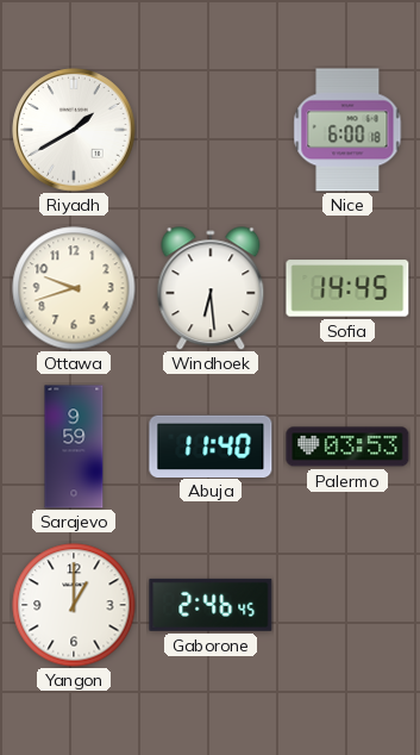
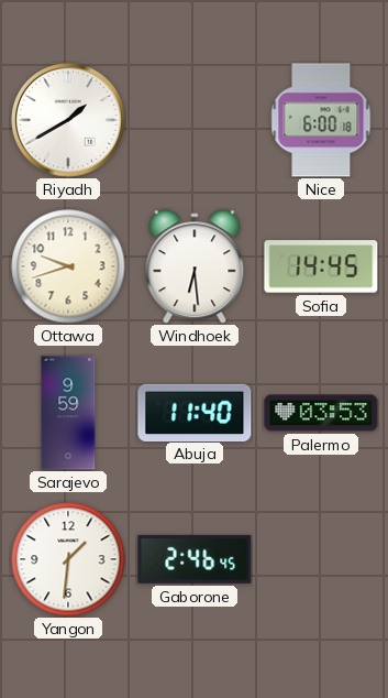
Yangon: 1:00 -> 1:31 (68, 559)
